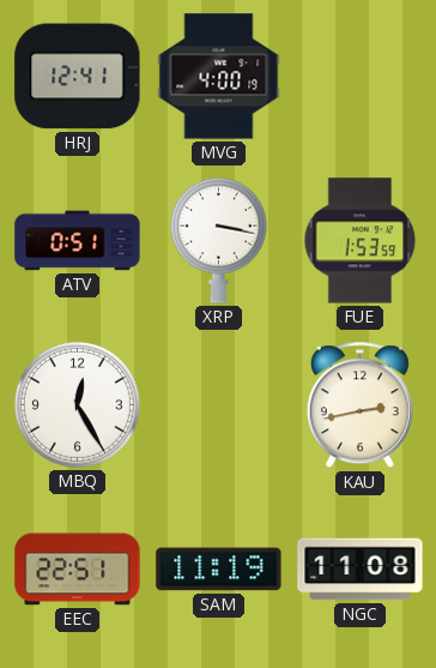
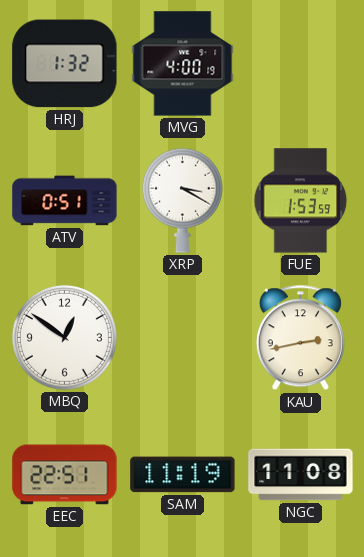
HRJ: 12:41 -> 1:32 (65, 64)
XRP: 3:17 -> 3:20 (182, 200)
MBQ: 12:25 -> 12:51 (64, 337)
